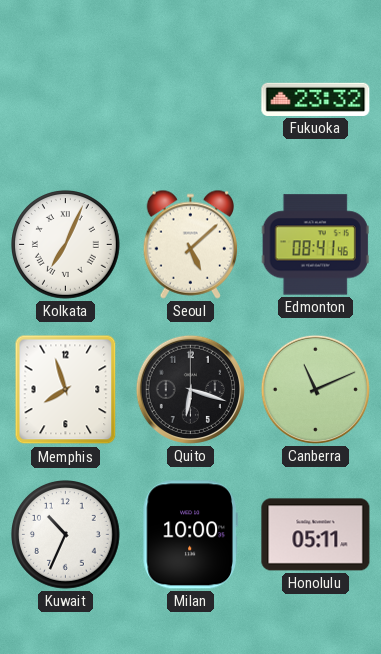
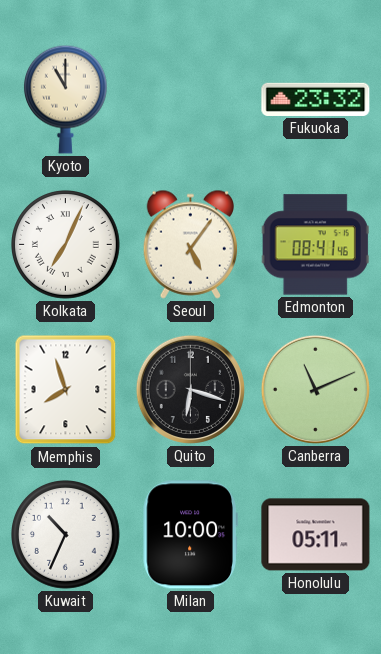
Kyoto: none -> 11:00 (65, 99)
Seoul: 5:08 -> 5:06 (191, 244)
